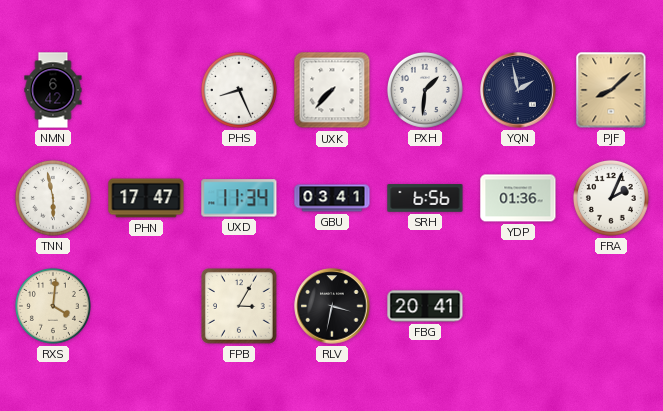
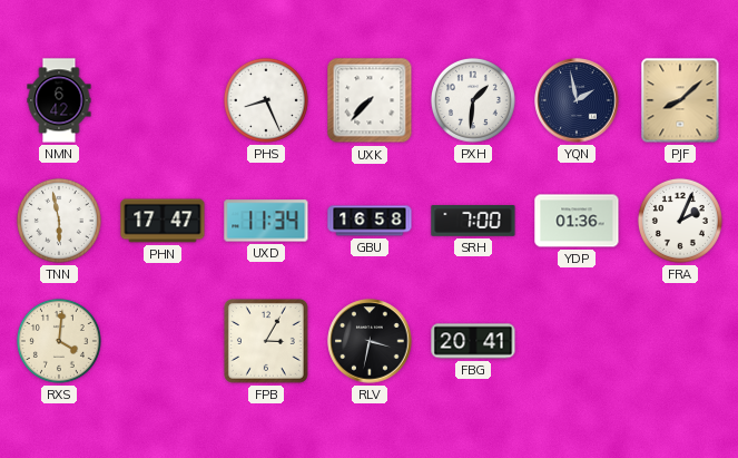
GBU: 03:41 -> 16:58 (370, 221)
SRH: 6:56 -> 7:00 (473, 221)
